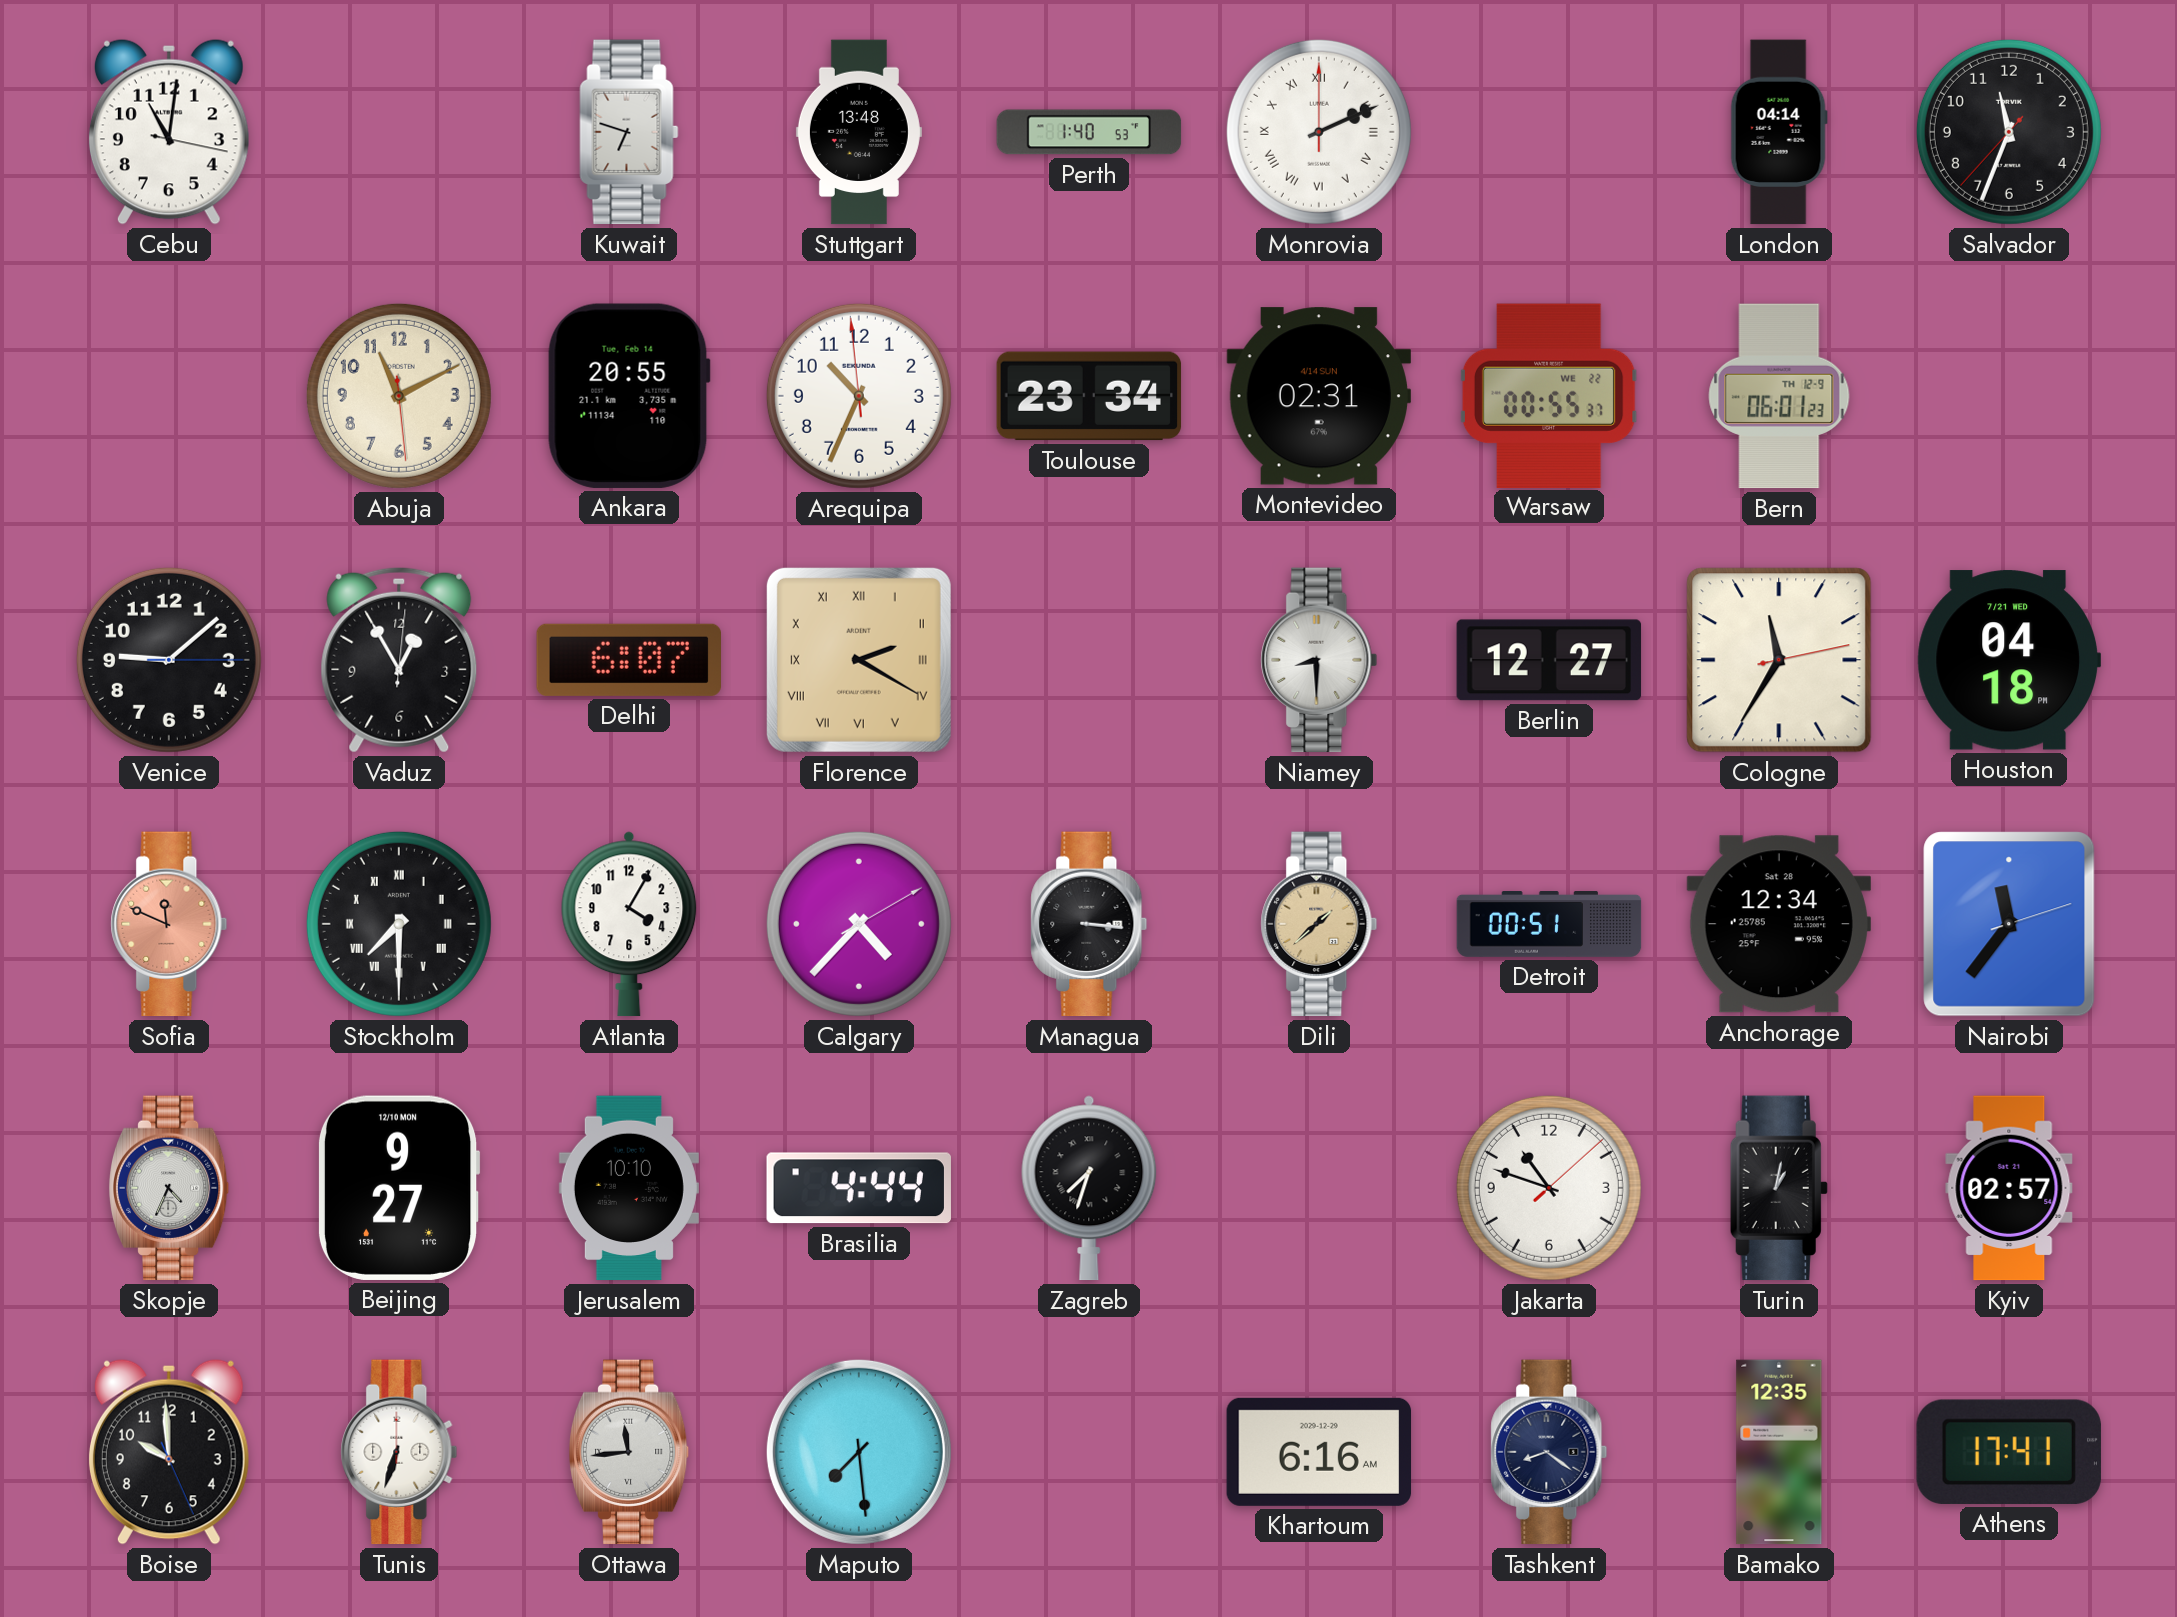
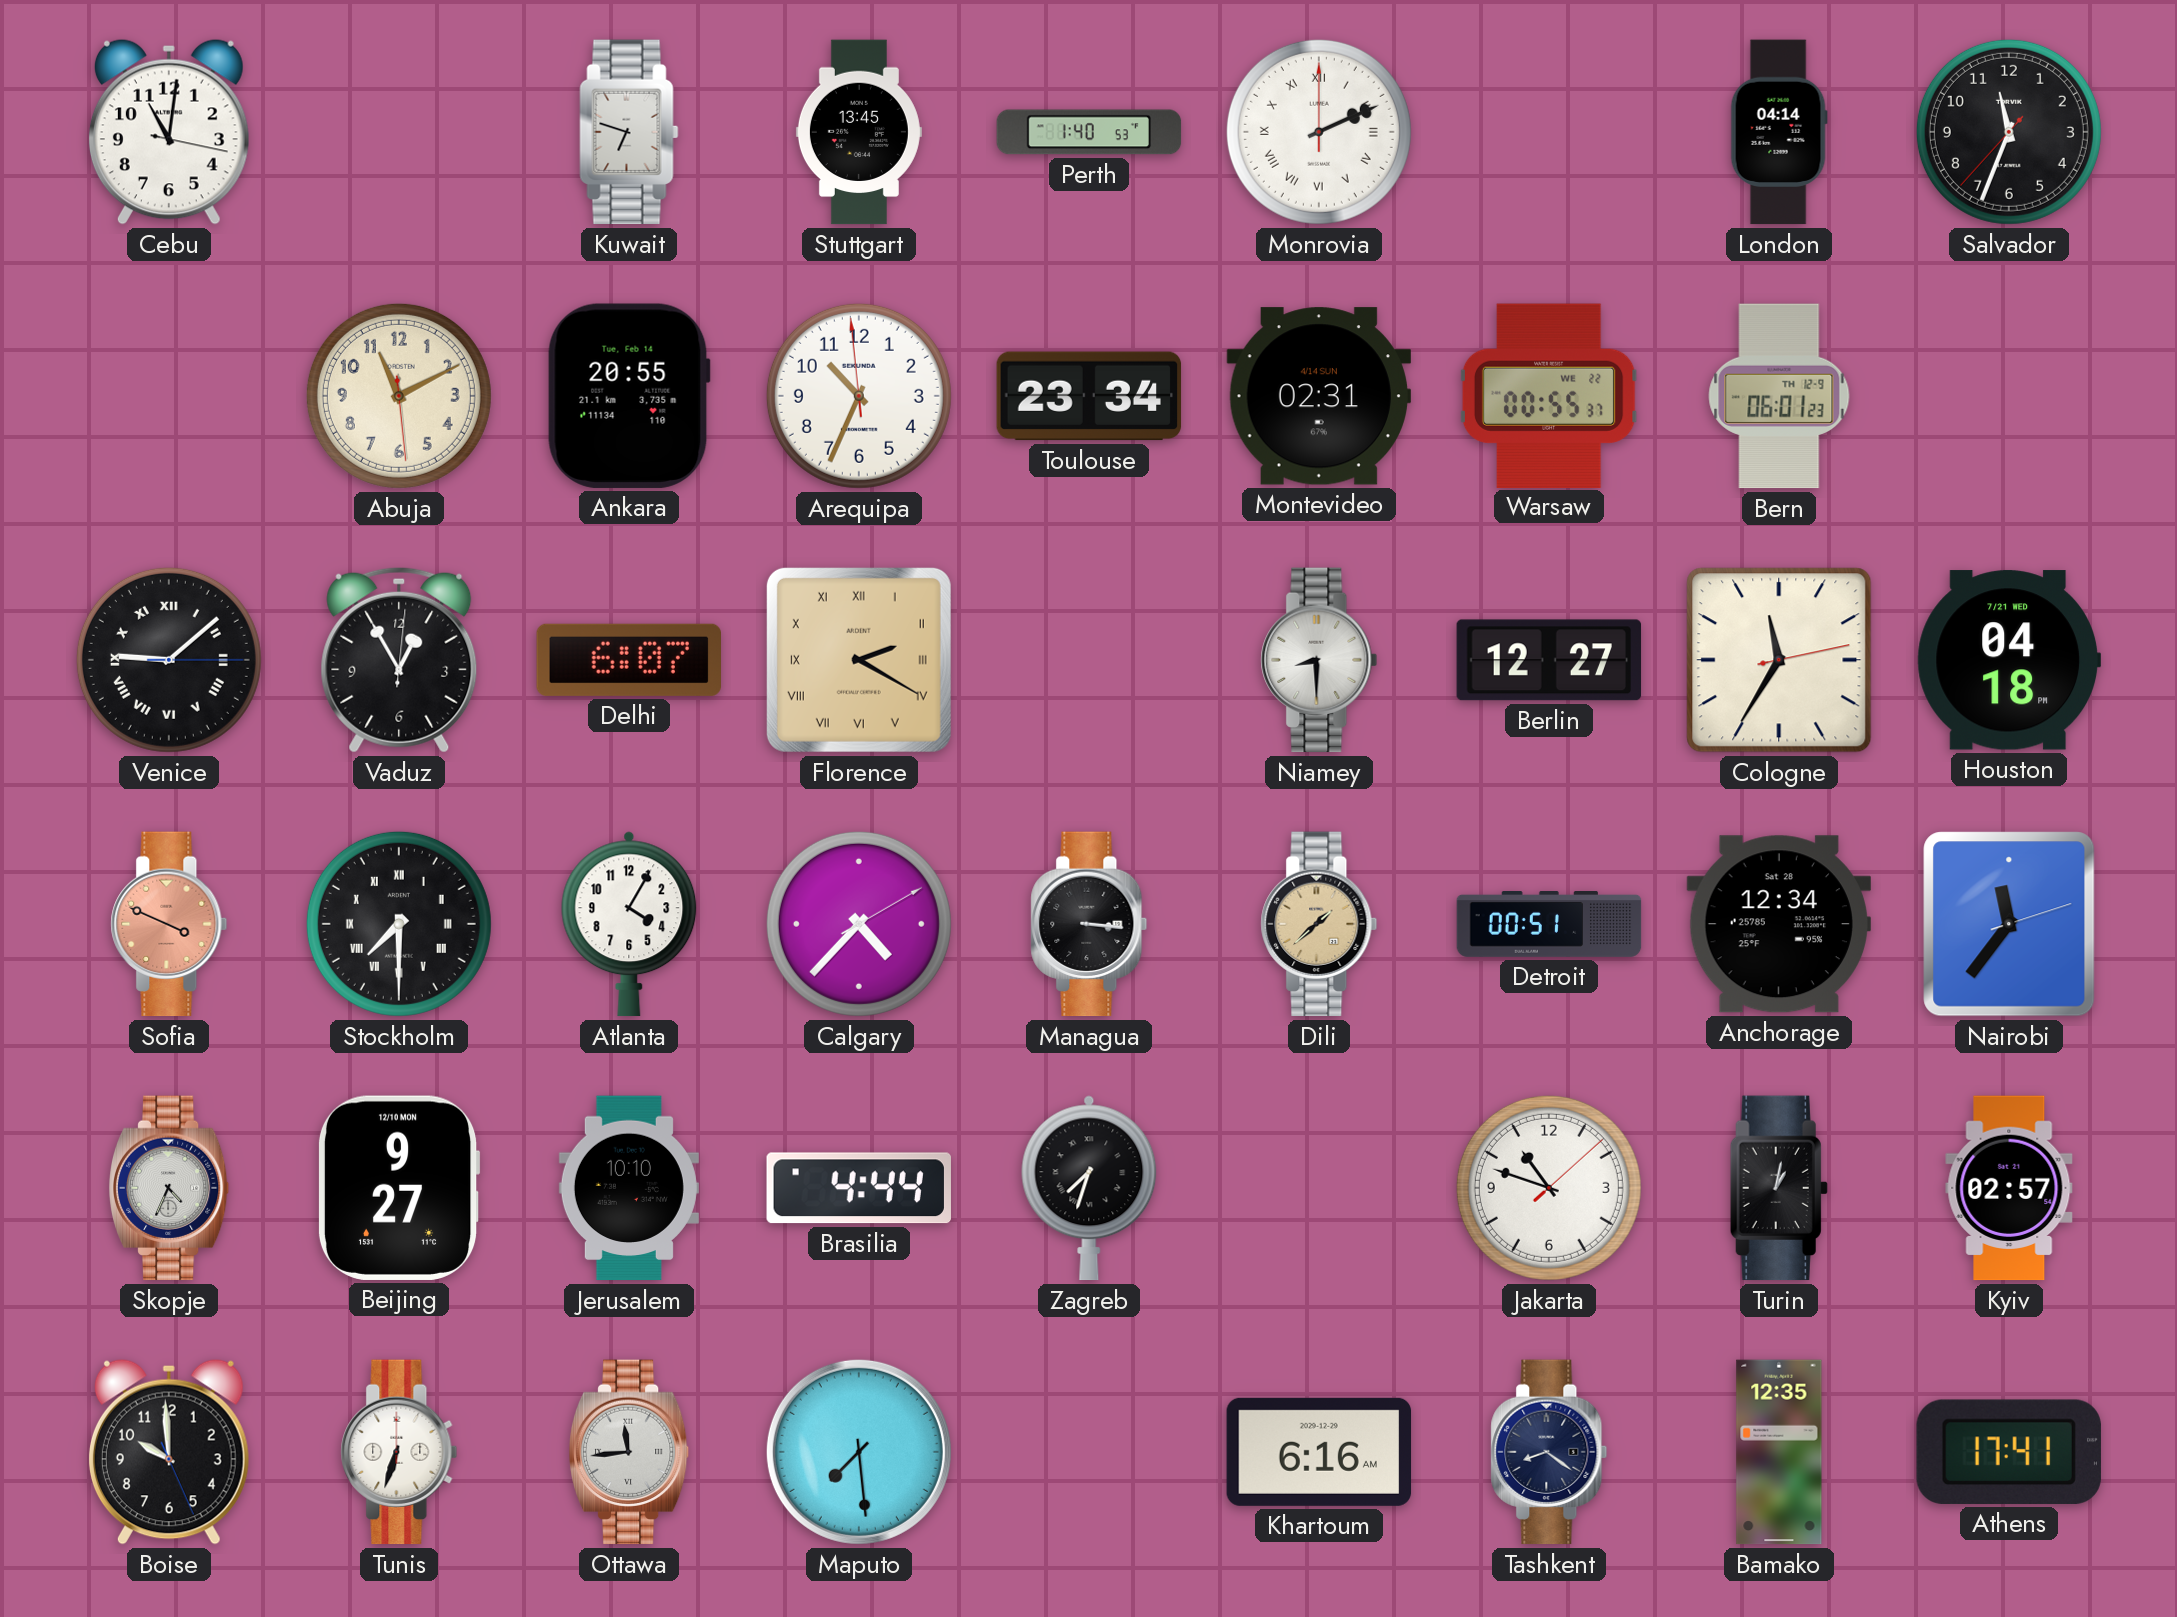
Stuttgart: 13:48 -> 13:45 (859, 132)
Venice numerals: Arabic -> Roman (169, 660)
Sofia: 11:49 -> 3:49 (169, 924)
